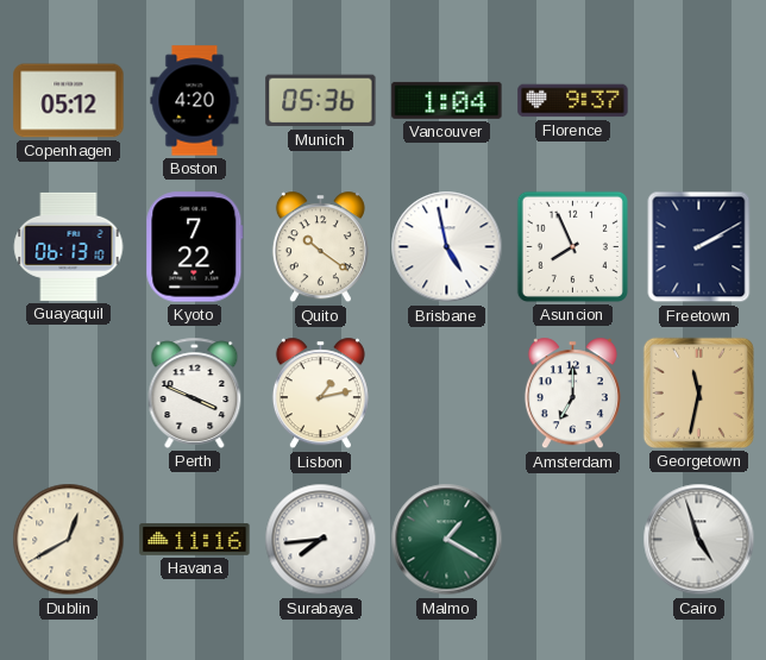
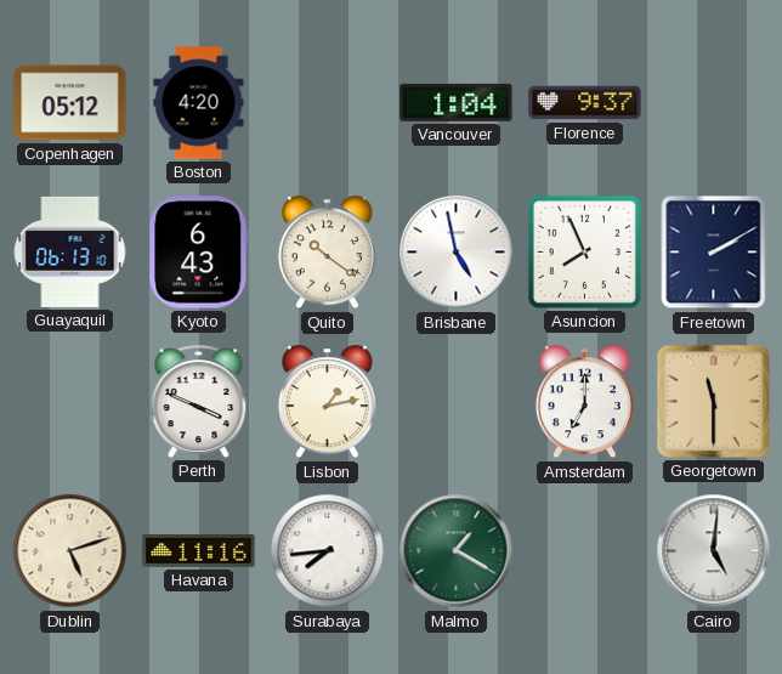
Munich: 05:36 -> none (321, 101)
Kyoto: 7:22 -> 6:43 (199, 253)
Georgetown: 11:32 -> 11:30 (713, 401)
Dublin: 12:40 -> 5:12 (70, 551)
Cairo: 4:57 -> 5:01 (714, 551)
